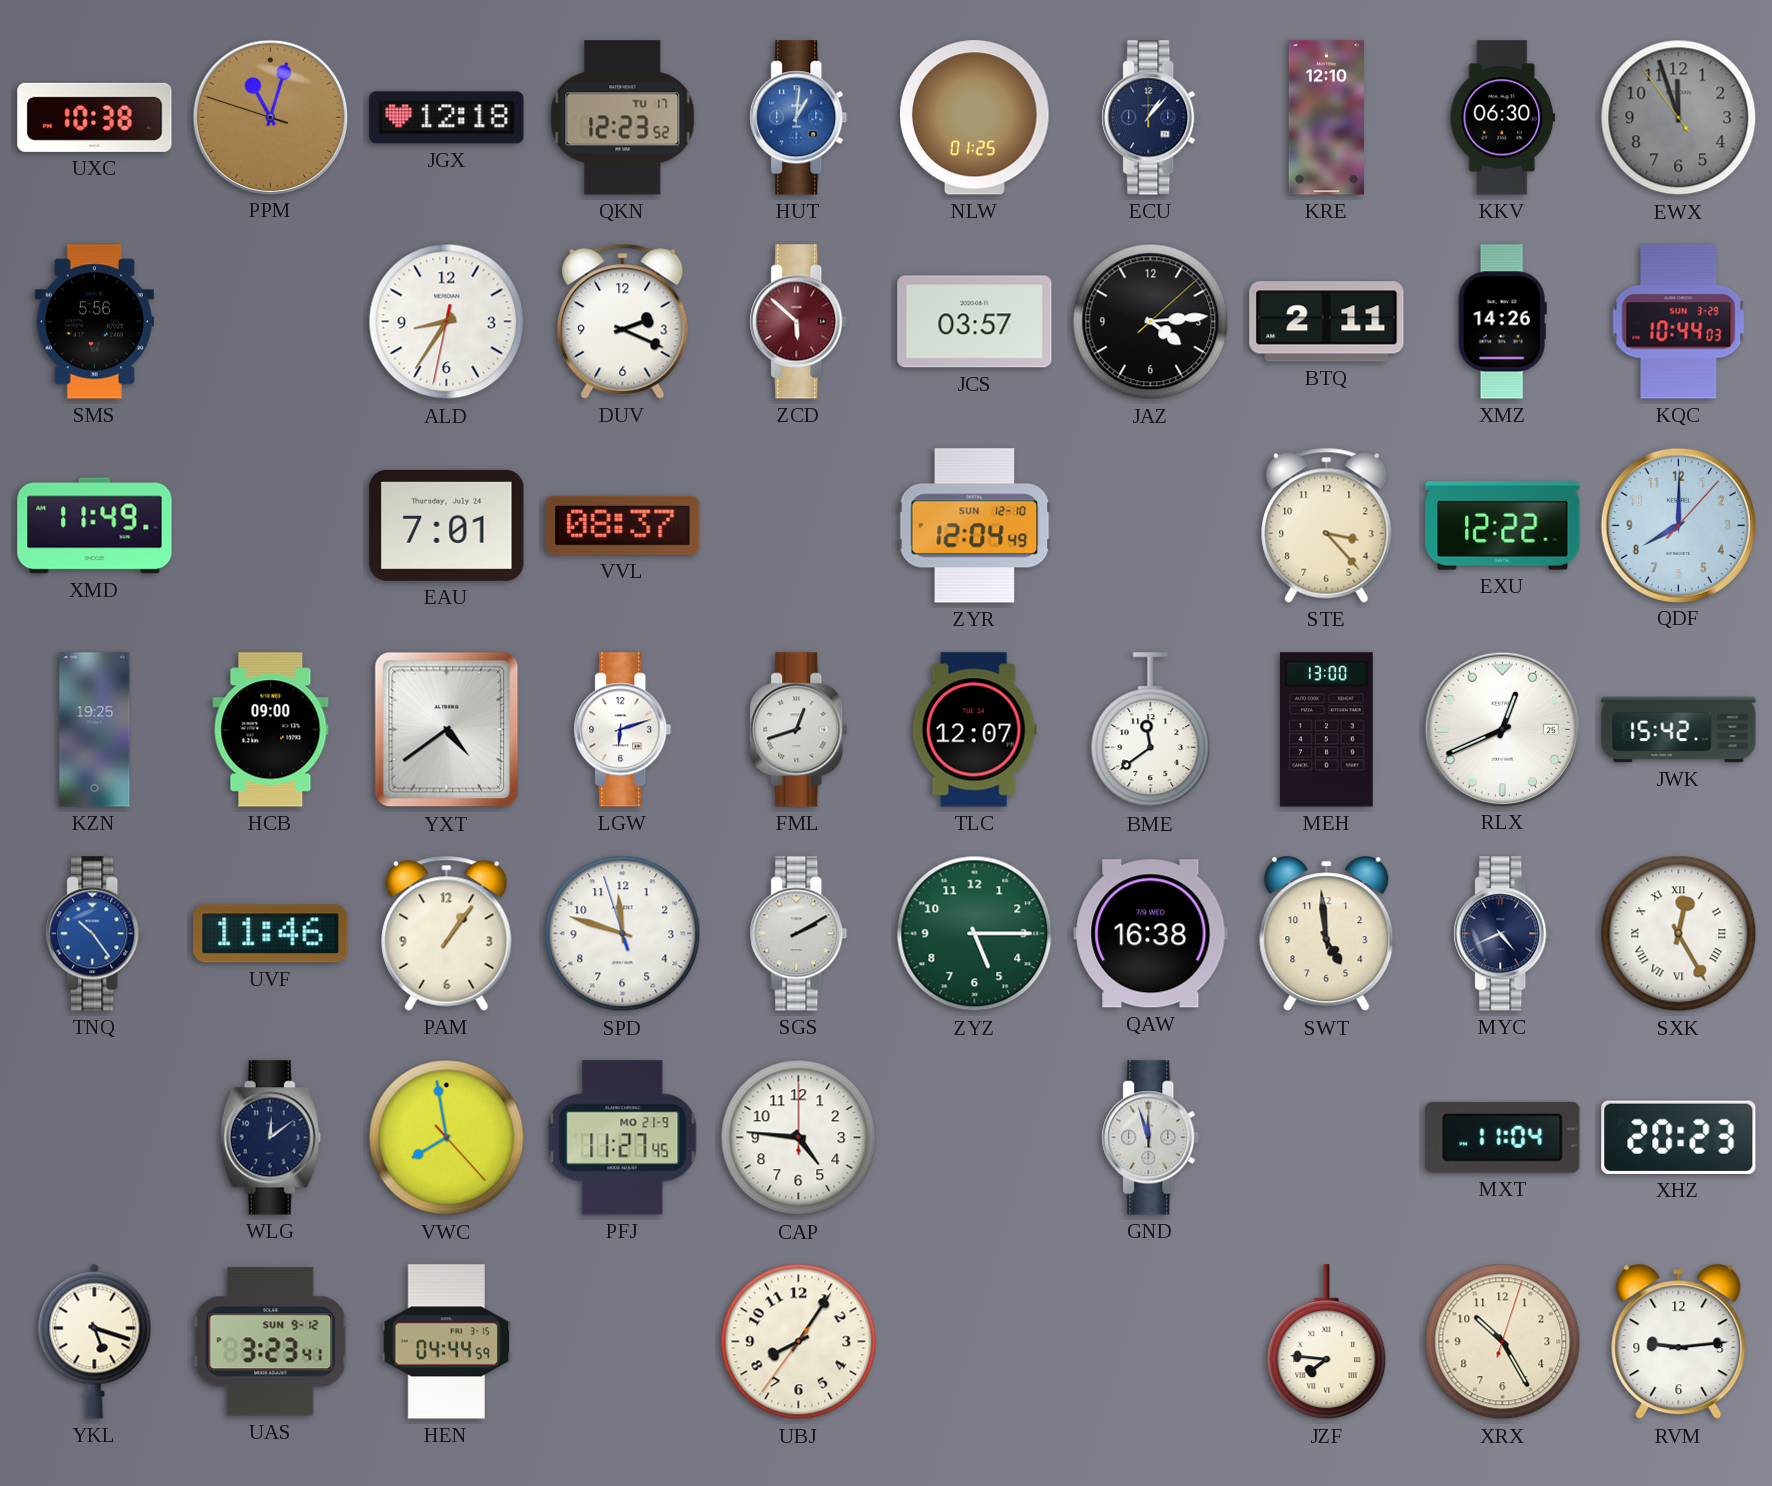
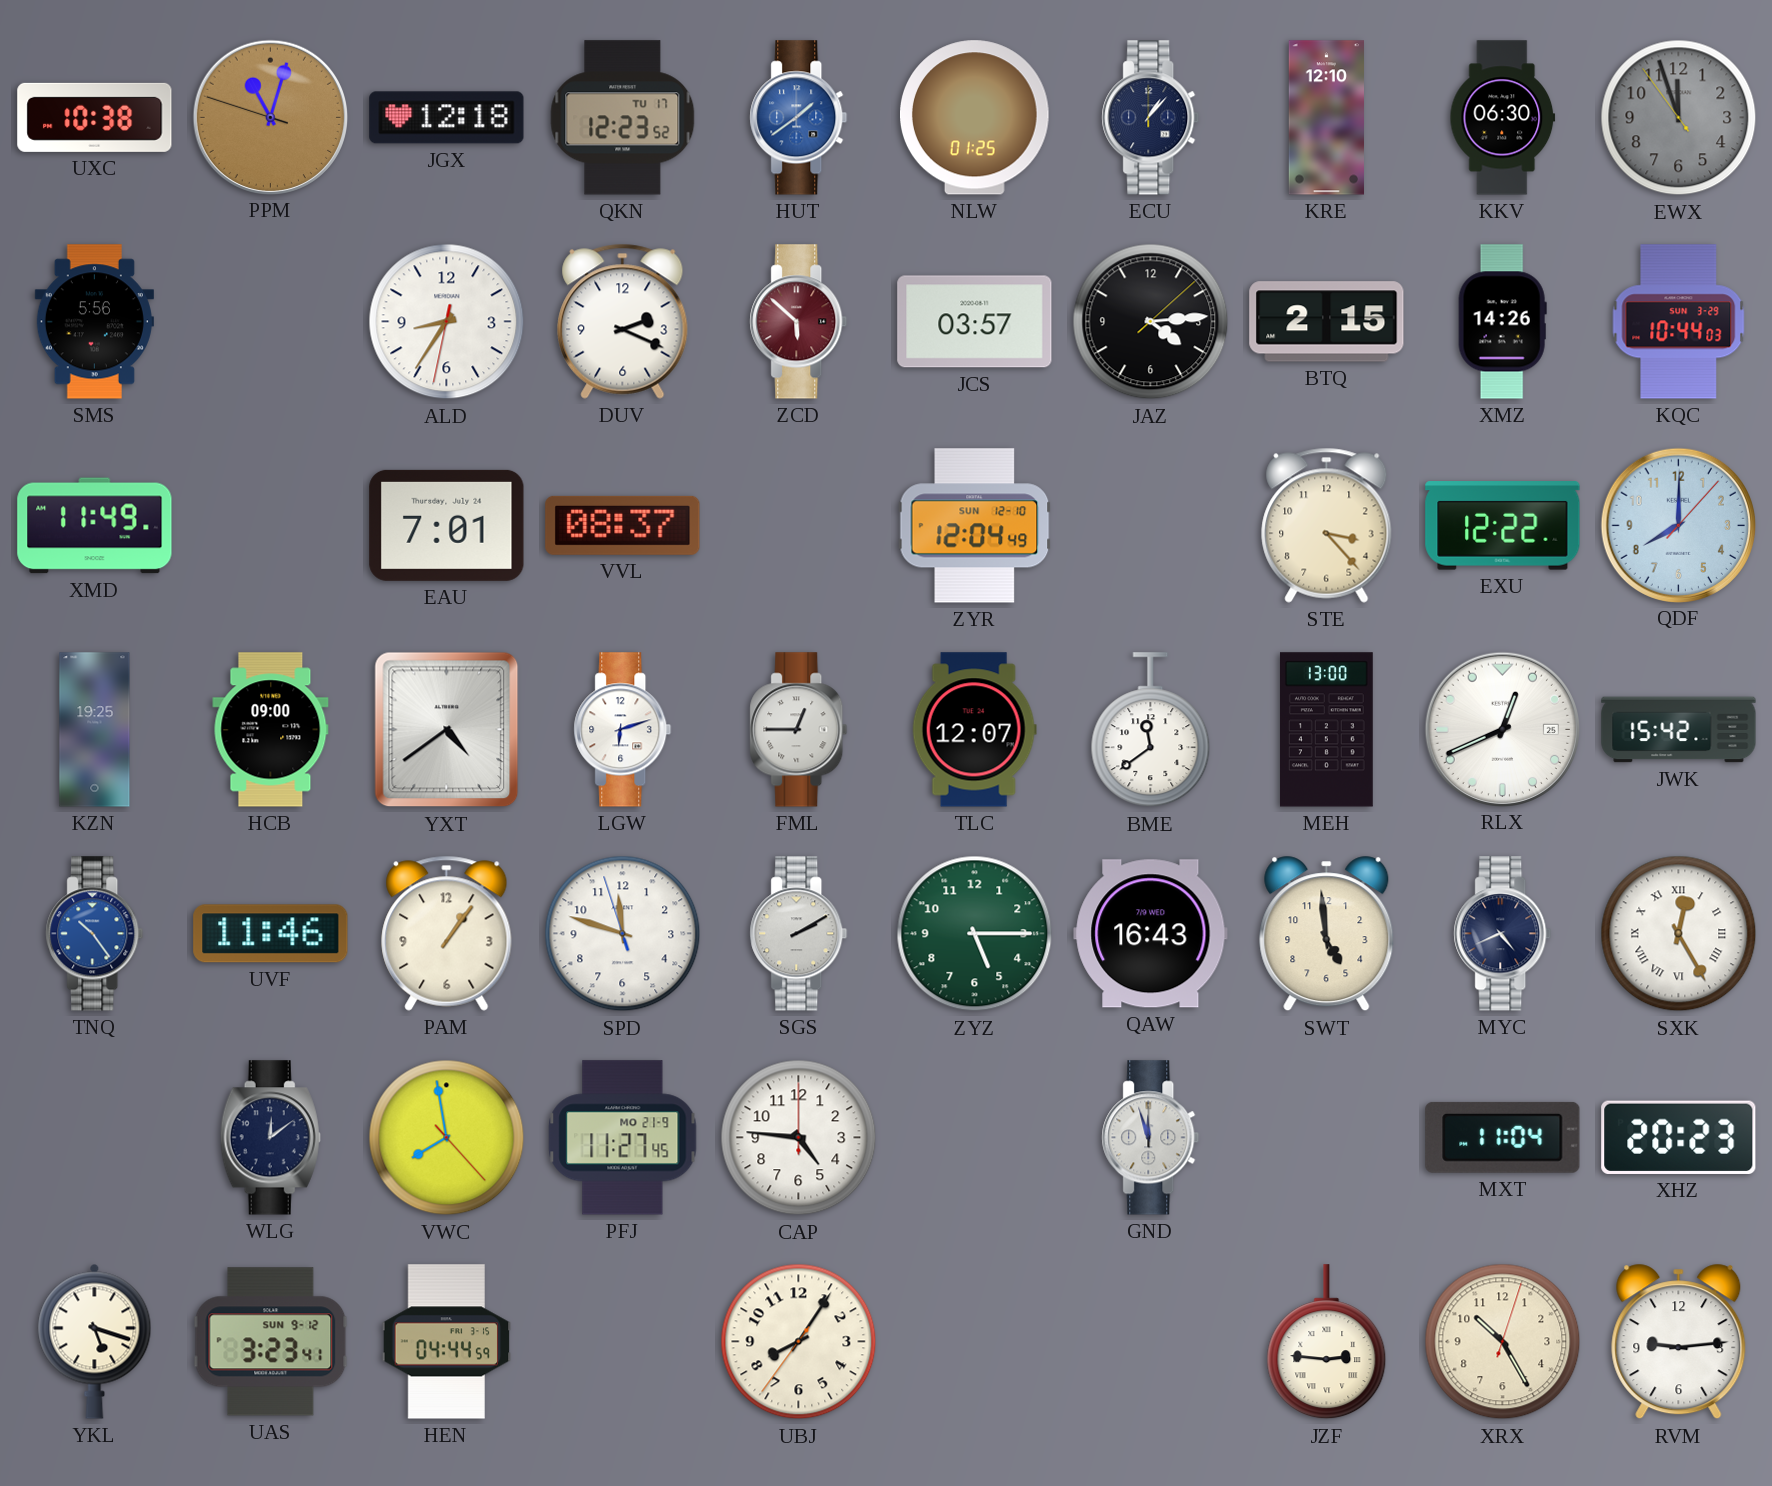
HUT: 1:01 -> 1:39 (799, 118)
BTQ: 2:11 -> 2:15 (1327, 322)
FML: 12:42 -> 12:45 (799, 730)
QAW: 16:38 -> 16:43 (1151, 934)
JZF: 7:46 -> 2:46 (1327, 1342)
